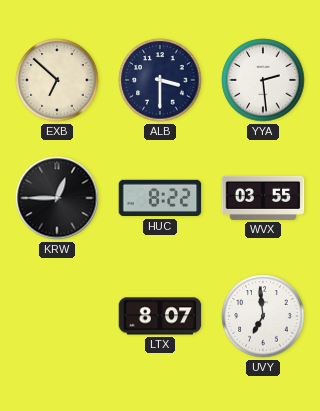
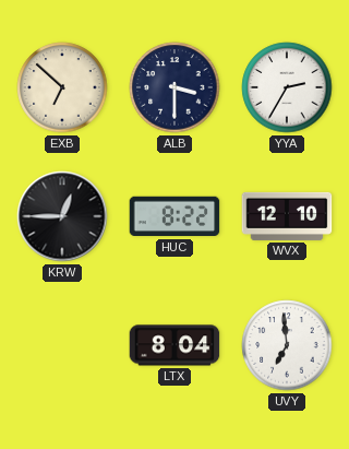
YYA: 2:29 -> 2:35 (287, 87)
WVX: 03:55 -> 12:10 (287, 216)
LTX: 8:07 -> 8:04 (174, 345)
